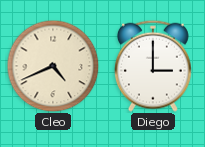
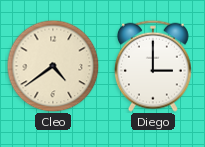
Cleo: 4:41 -> 4:39 (53, 66)
